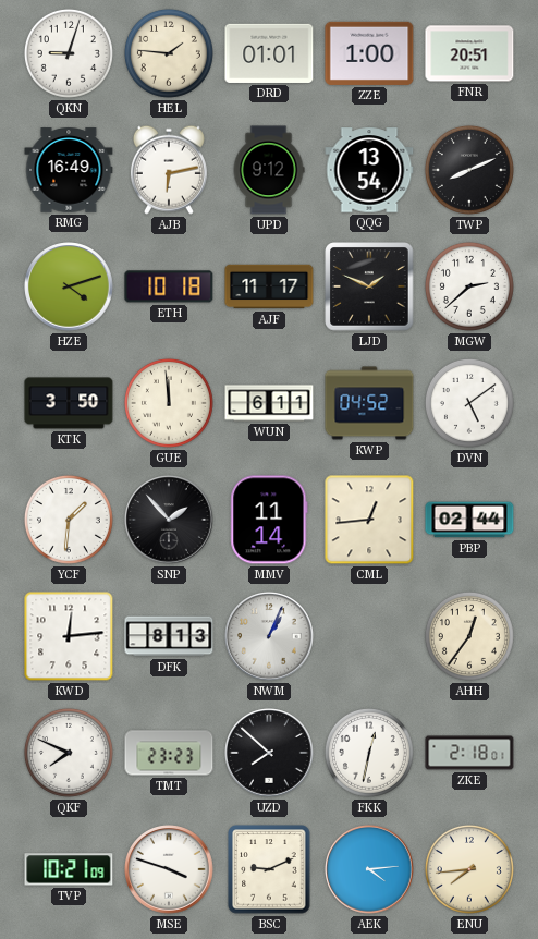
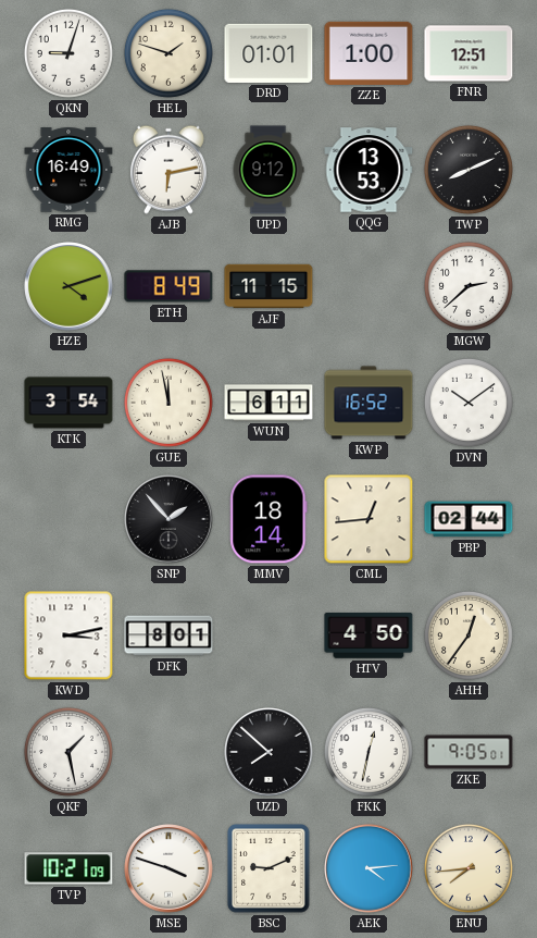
HEL: 1:46 -> 1:48 (168, 53)
FNR: 20:51 -> 12:51 (469, 53)
QQG: 13:54 -> 13:53 (369, 170)
ETH: 10:18 -> 8:49 (168, 286)
AJF: 11:17 -> 11:15 (268, 286)
LJD: 1:49 -> none (369, 286)
KTK: 3:50 -> 3:54 (68, 403)
GUE: 11:59 -> 11:58 (168, 403)
KWP: 04:52 -> 16:52 (369, 403)
DVN: 5:09 -> 10:09 (469, 403)
YCF: 1:31 -> none (69, 520)
MMV: 11:14 -> 18:14 (268, 519)
KWD: 12:14 -> 3:13 (68, 635)
DFK: 8:13 -> 8:01 (168, 635)
NWM: 1:04 -> none (269, 636)
HTV: none -> 4:50 (369, 635)
QKF: 7:49 -> 1:28 (68, 752)
TMT: 23:23 -> none (169, 753)
ZKE: 2:18 -> 9:05 (469, 752)
